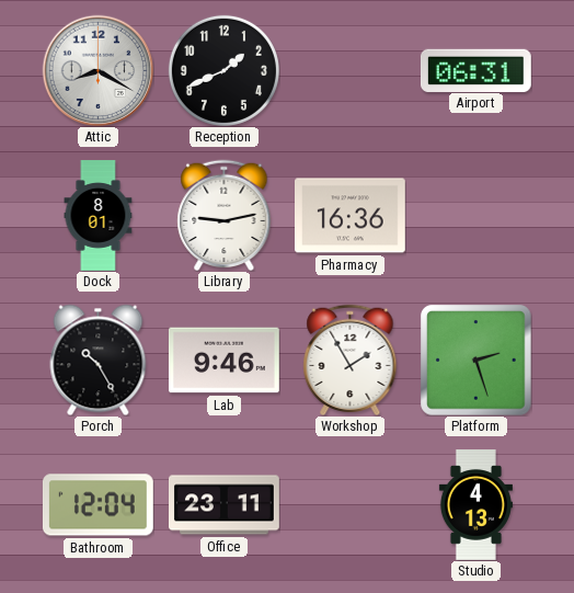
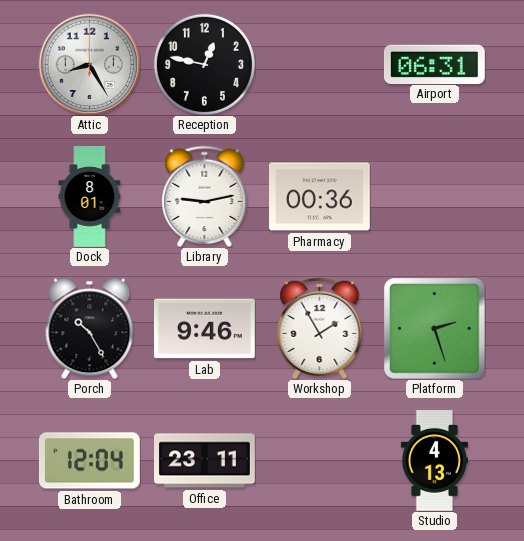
Attic: 8:20 -> 8:25 (89, 64)
Reception: 1:41 -> 12:47 (204, 64)
Pharmacy: 16:36 -> 00:36 (320, 197)
